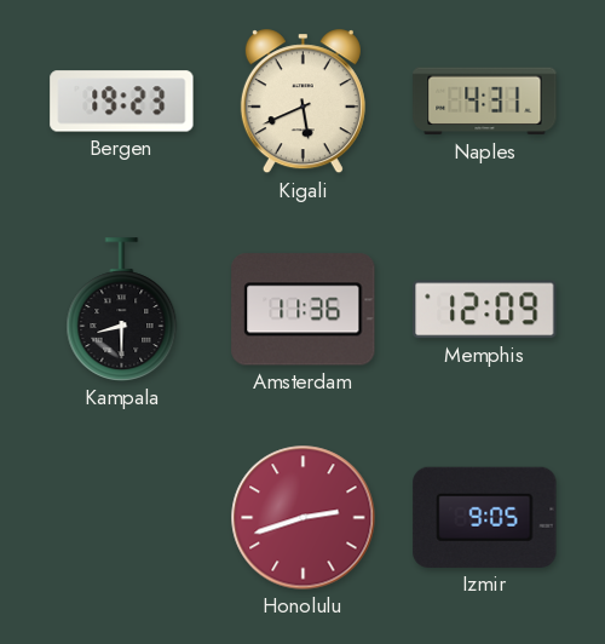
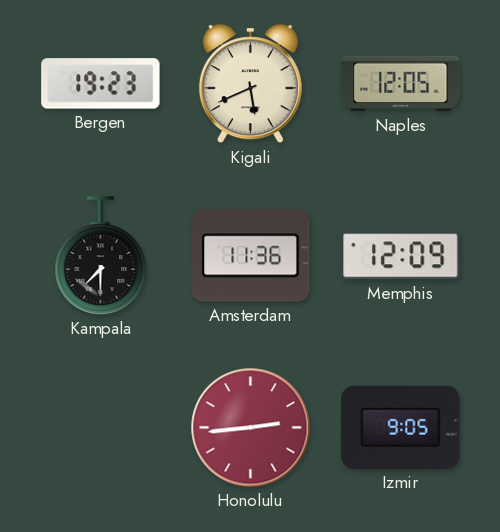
Naples: 4:31 -> 12:05 (401, 84)
Kampala: 8:30 -> 7:30 (101, 256)
Honolulu: 2:42 -> 2:44 (251, 428)
